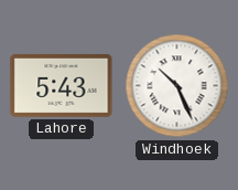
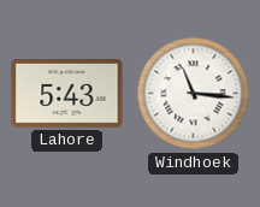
Windhoek: 10:26 -> 11:16 (194, 94)
